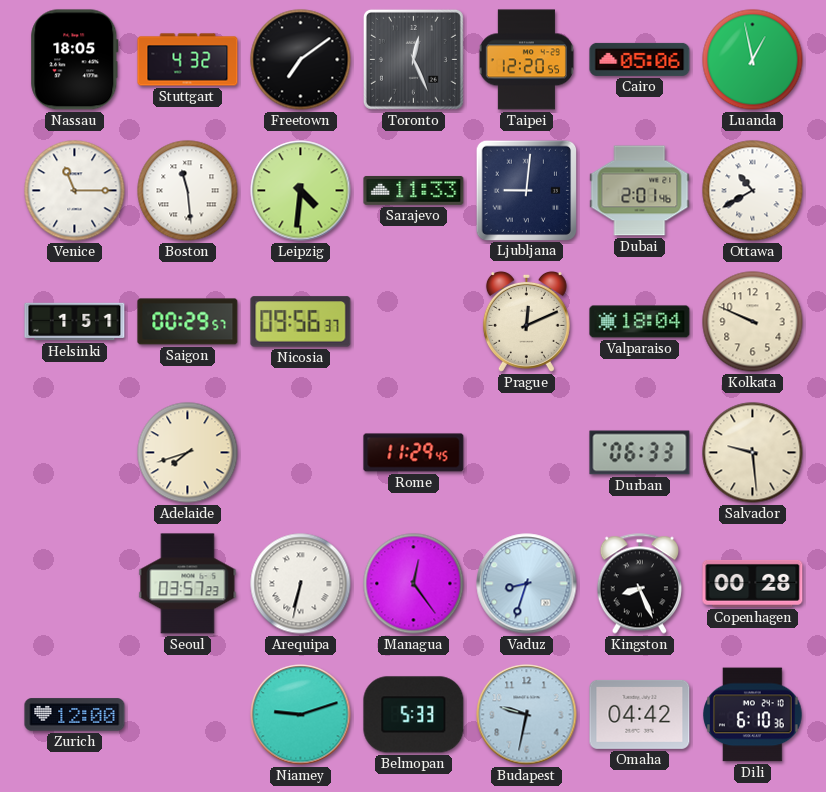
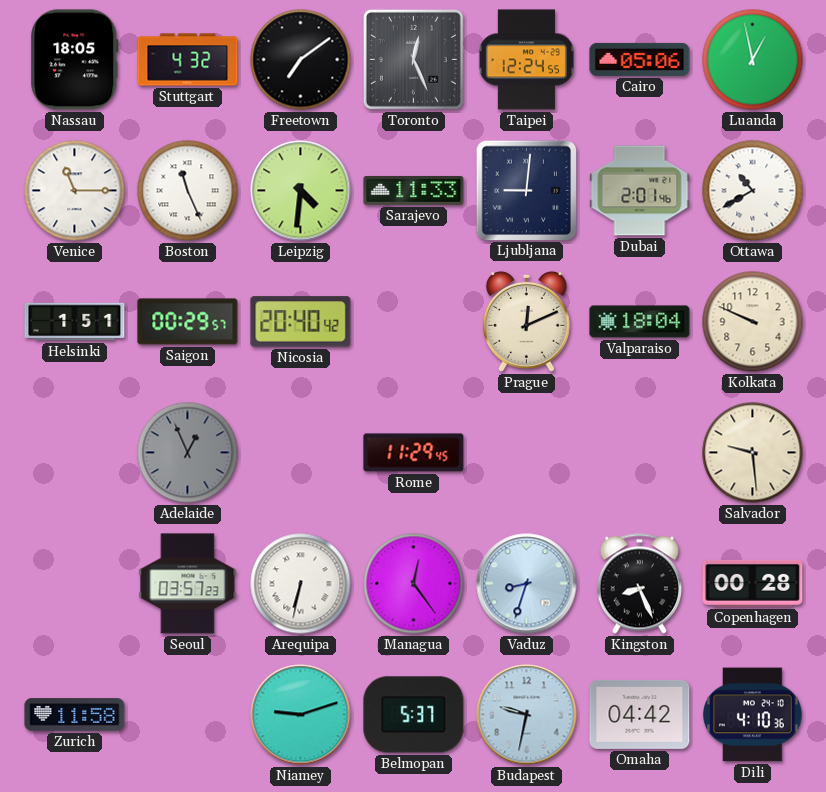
Taipei: 12:20 -> 12:24 (526, 60)
Boston: 11:29 -> 11:26 (188, 191)
Nicosia: 09:56 -> 20:40 (301, 322)
Adelaide: 7:42 -> 12:56 (188, 453)
Adelaide dial: cream -> grey (188, 453)
Durban: 06:33 -> none (640, 453)
Zurich: 12:00 -> 11:58 (75, 715)
Belmopan: 5:33 -> 5:37 (414, 715)
Dili: 6:10 -> 4:10 (753, 715)
